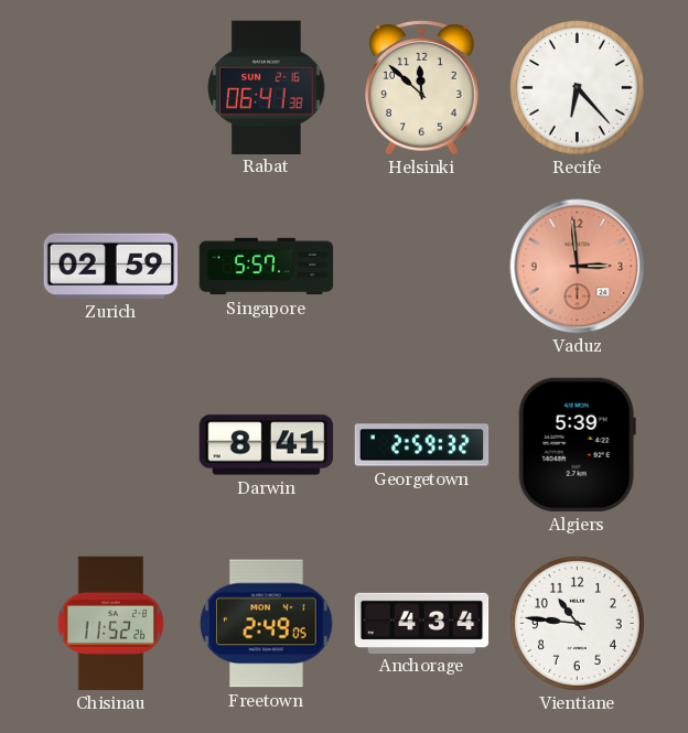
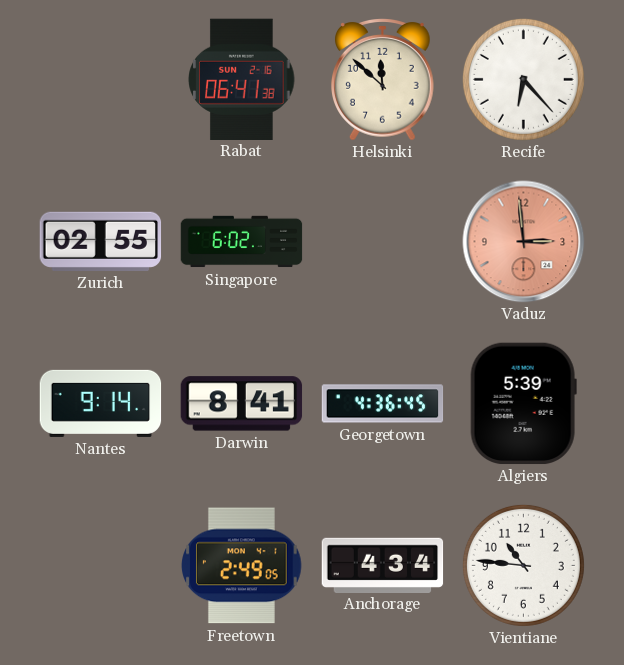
Zurich: 02:59 -> 02:55 (101, 241)
Singapore: 5:57 -> 6:02 (242, 242)
Nantes: none -> 9:14 (101, 403)
Georgetown: 2:59 -> 4:36 (383, 404)
Chisinau: 11:52 -> none (111, 624)
